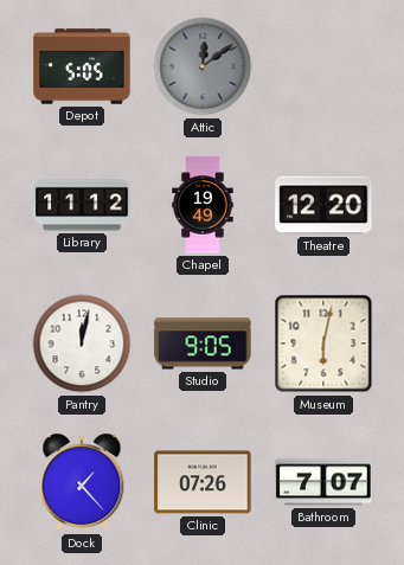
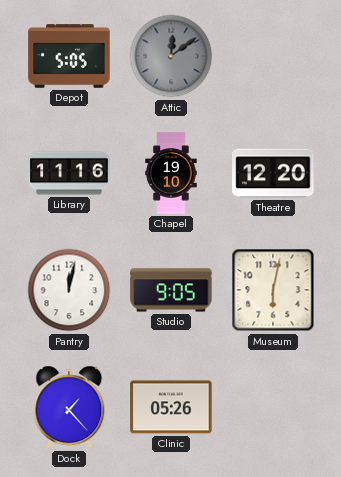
Library: 11:12 -> 11:16 (69, 173)
Chapel: 19:49 -> 19:10 (171, 173)
Clinic: 07:26 -> 05:26 (171, 407)
Bathroom: 7:07 -> none (323, 482)
